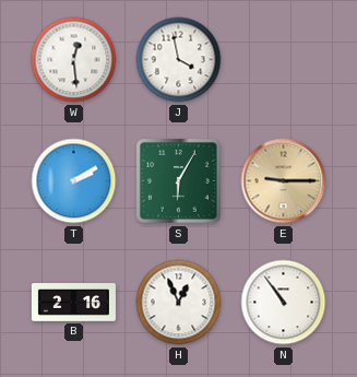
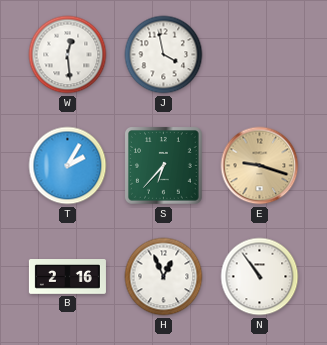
T: 2:10 -> 2:05 (68, 166)
S: 6:05 -> 6:37 (164, 166)
E: 9:15 -> 9:18 (260, 166)
